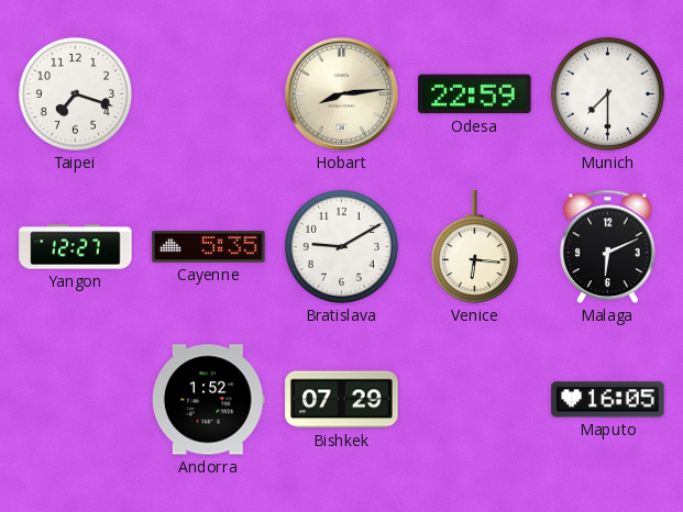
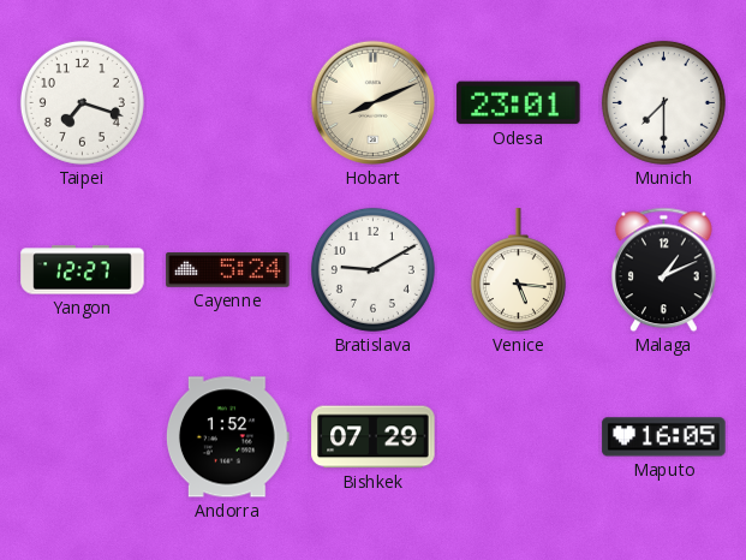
Hobart: 8:14 -> 8:11 (374, 103)
Odesa: 22:59 -> 23:01 (519, 103)
Cayenne: 5:35 -> 5:24 (228, 270)
Venice: 6:16 -> 5:16 (518, 270)
Malaga: 6:11 -> 1:11 (664, 270)
